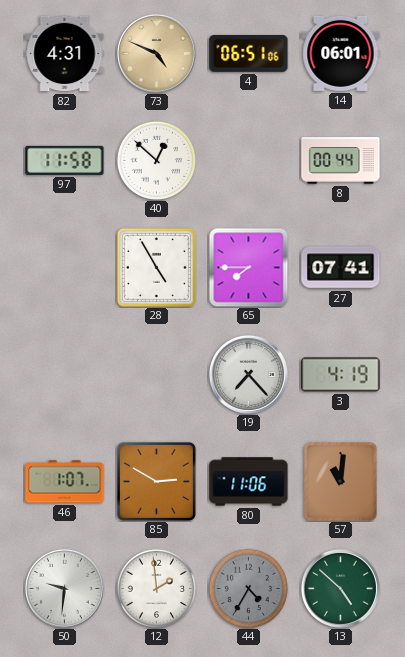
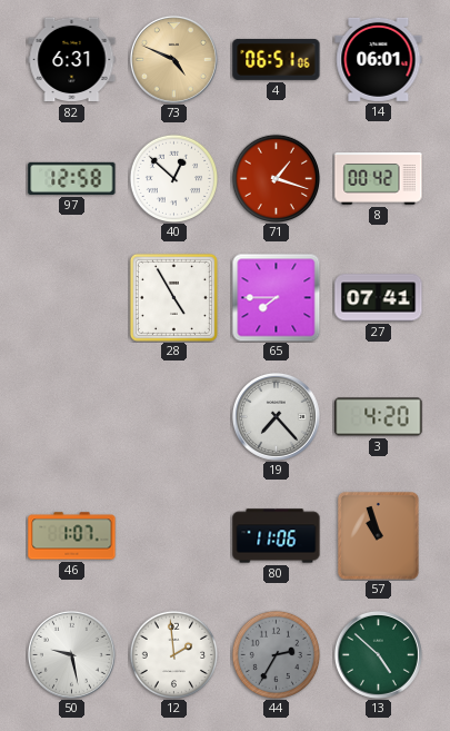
82: 4:31 -> 6:31 (72, 60)
97: 11:58 -> 12:58 (72, 178)
71: none -> 1:18 (276, 178)
8: 00:44 -> 00:42 (379, 179)
3: 4:19 -> 4:20 (379, 417)
85: 2:50 -> none (156, 481)
57: 11:01 -> 10:57 (378, 535)
50: 9:31 -> 9:28 (71, 654)
44: 4:35 -> 2:35 (276, 654)
